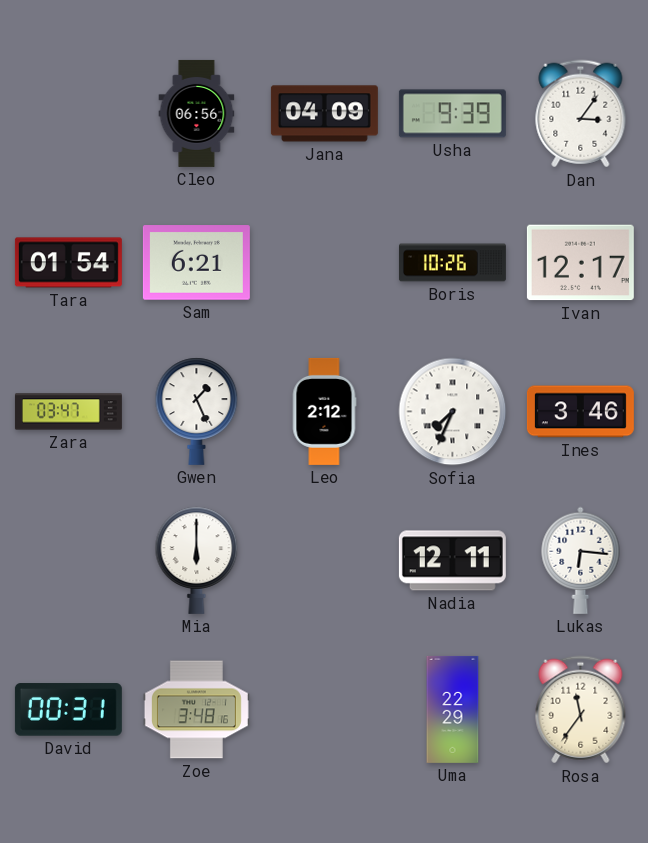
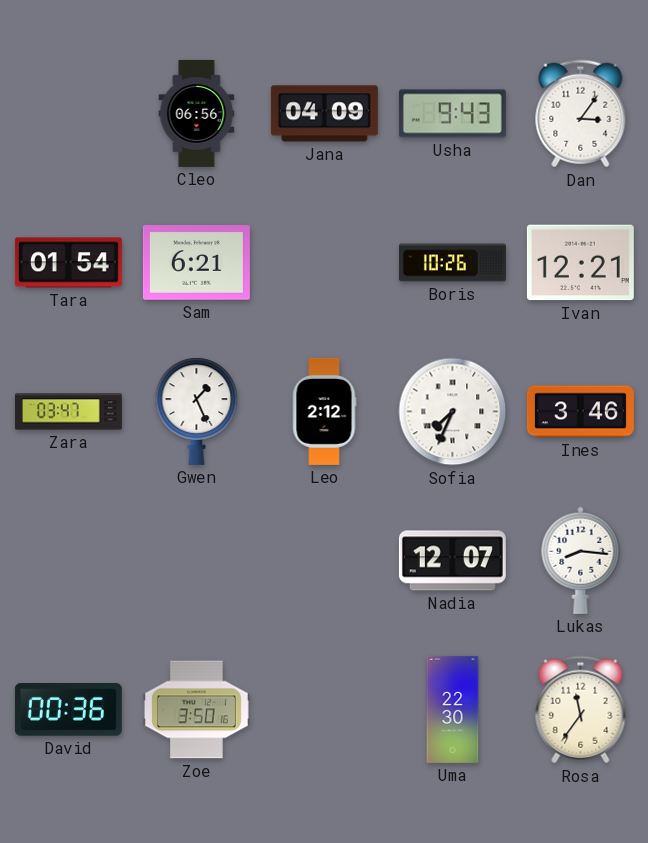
Usha: 9:39 -> 9:43 (452, 114)
Ivan: 12:17 -> 12:21 (580, 263)
Mia: 6:00 -> none (197, 560)
Nadia: 12:11 -> 12:07 (452, 561)
Lukas: 6:16 -> 8:16 (581, 560)
David: 00:31 -> 00:36 (68, 710)
Zoe: 3:48 -> 3:50 (196, 710)
Uma: 22:29 -> 22:30 (453, 709)
